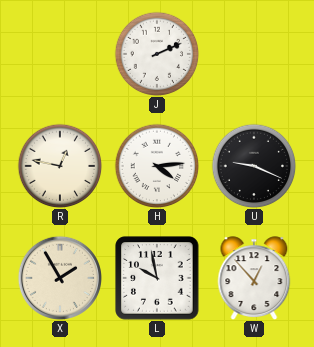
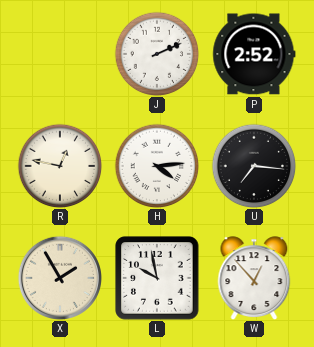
P: none -> 2:52 (254, 54)
U: 9:19 -> 7:16 (254, 166)
